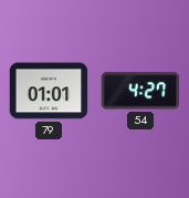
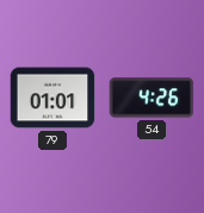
54: 4:27 -> 4:26 (152, 98)
